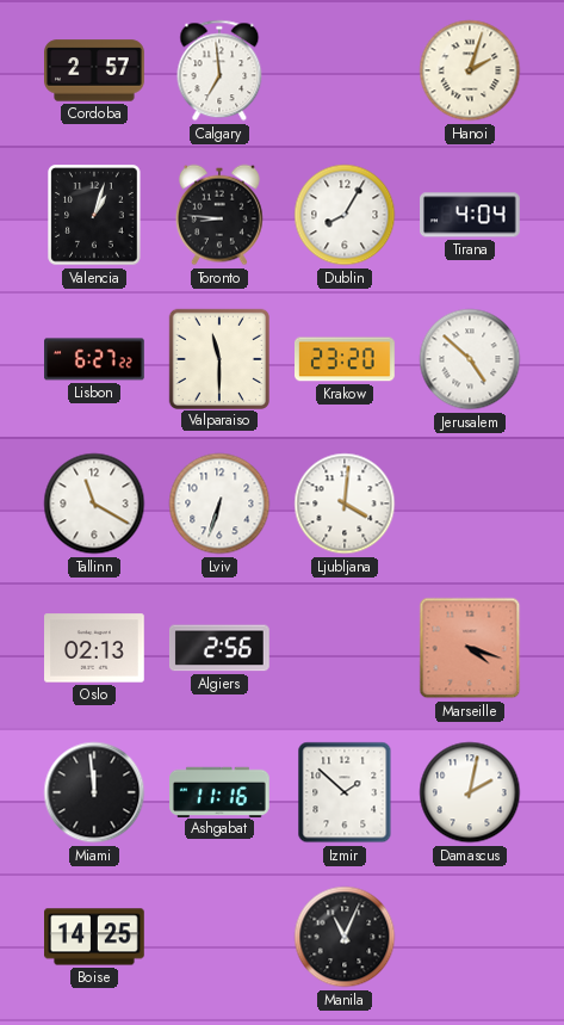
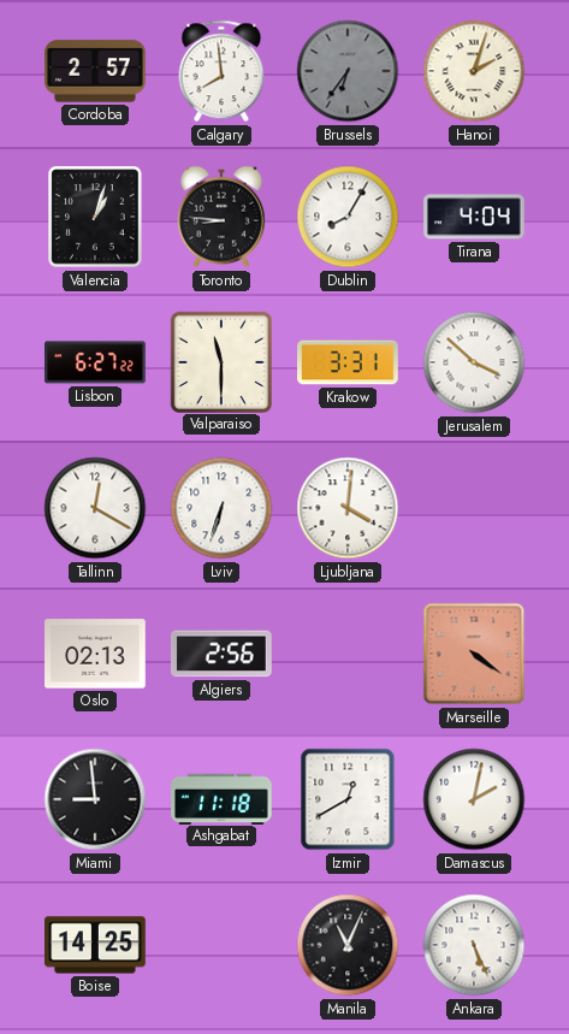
Calgary: 6:59 -> 7:59 (221, 71)
Brussels: none -> 6:36 (348, 71)
Krakow: 23:20 -> 3:31 (349, 362)
Jerusalem: 4:52 -> 3:52 (474, 362)
Tallinn: 11:20 -> 12:20 (95, 508)
Marseille: 4:18 -> 4:21 (474, 654)
Miami: 11:59 -> 8:59 (95, 799)
Ashgabat: 11:16 -> 11:18 (223, 798)
Izmir: 1:52 -> 12:40 (348, 799)
Ankara: none -> 5:26 (474, 945)
